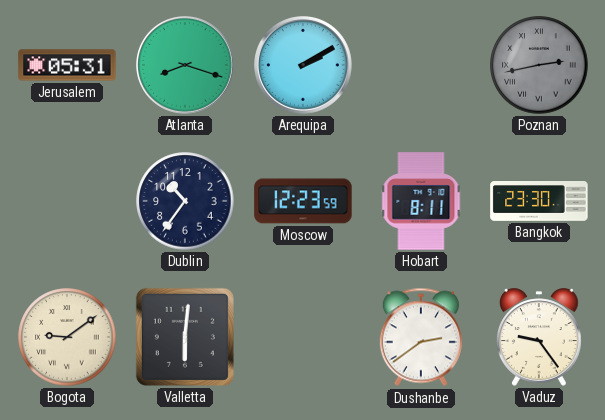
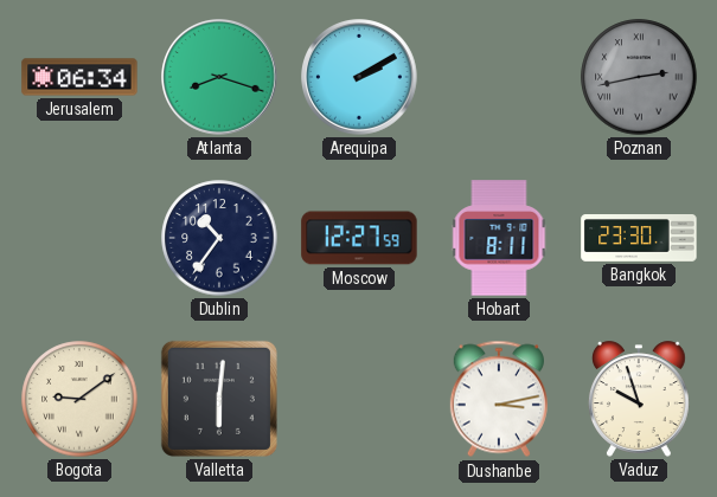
Jerusalem: 05:31 -> 06:34 (79, 77)
Moscow: 12:23 -> 12:27 (359, 238)
Dushanbe: 2:39 -> 3:13 (499, 399)
Vaduz: 9:24 -> 9:57 (639, 399)
